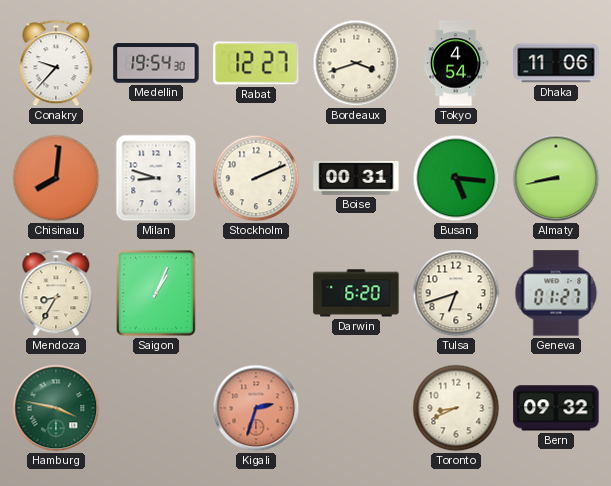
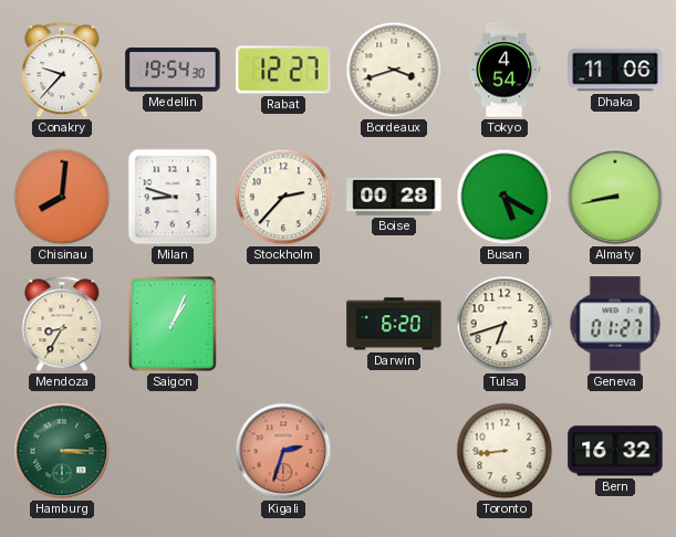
Stockholm: 2:11 -> 2:37 (283, 197)
Boise: 00:31 -> 00:28 (394, 197)
Busan: 5:16 -> 5:20 (505, 197)
Hamburg: 3:47 -> 3:15 (62, 451)
Toronto: 8:41 -> 8:44 (505, 451)
Bern: 09:32 -> 16:32 (615, 451)
